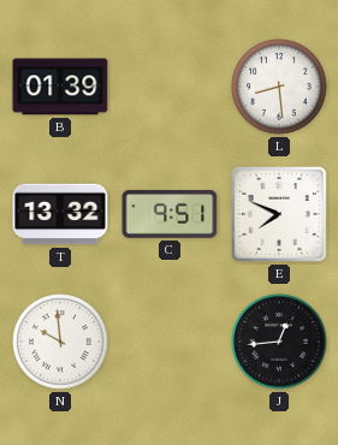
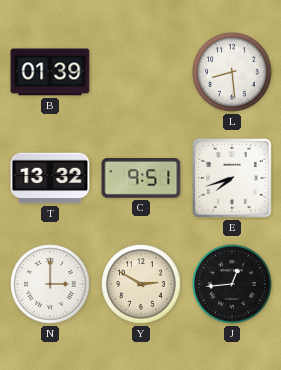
E: 7:49 -> 7:42 (232, 178)
N: 9:59 -> 3:00 (50, 284)
Y: none -> 2:50 (141, 284)
